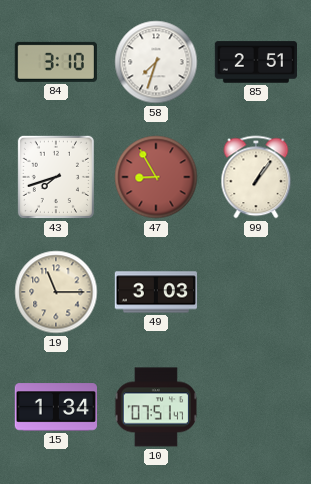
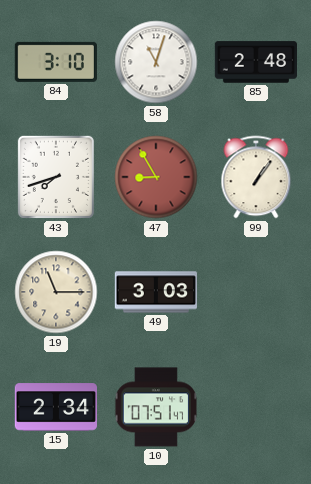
58: 7:33 -> 11:03 (156, 62)
85: 2:51 -> 2:48 (255, 62)
15: 1:34 -> 2:34 (55, 407)
